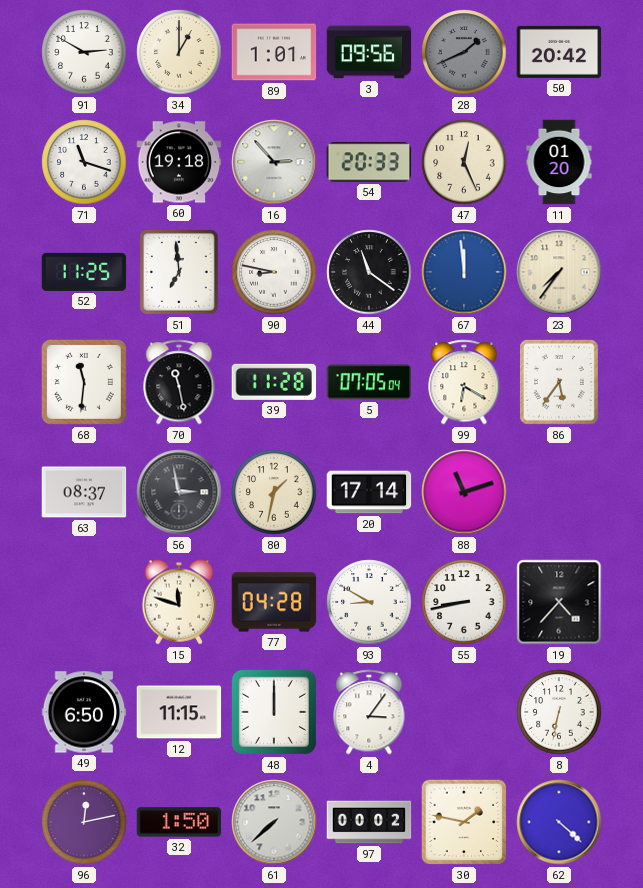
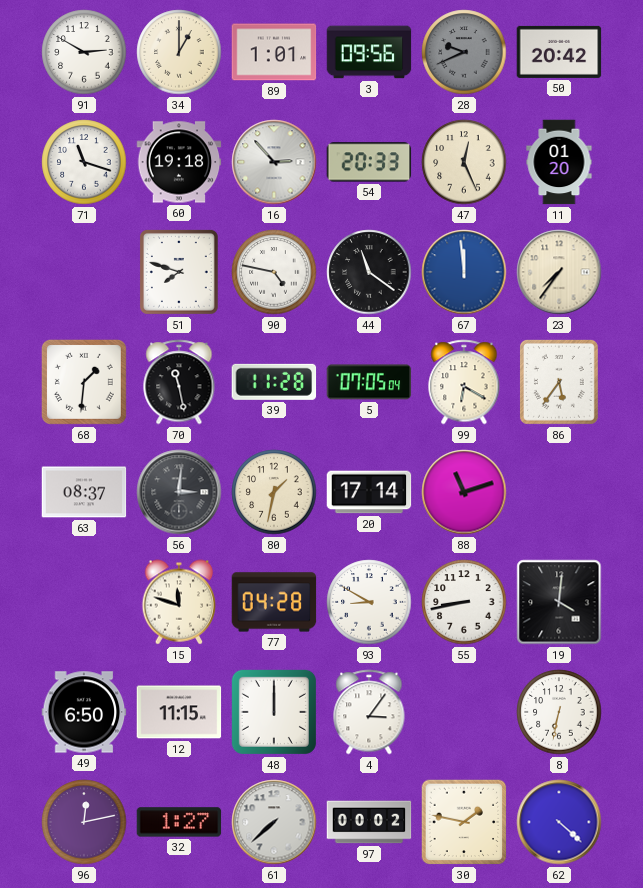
28: 1:41 -> 9:41 (464, 52)
52: 11:25 -> none (84, 272)
51: 6:59 -> 7:48 (179, 272)
90: 8:47 -> 4:47 (274, 272)
68: 11:31 -> 1:31 (84, 382)
56: 2:58 -> 3:01 (179, 492)
19: 4:37 -> 4:01 (559, 602)
32: 1:50 -> 1:27 (179, 822)
